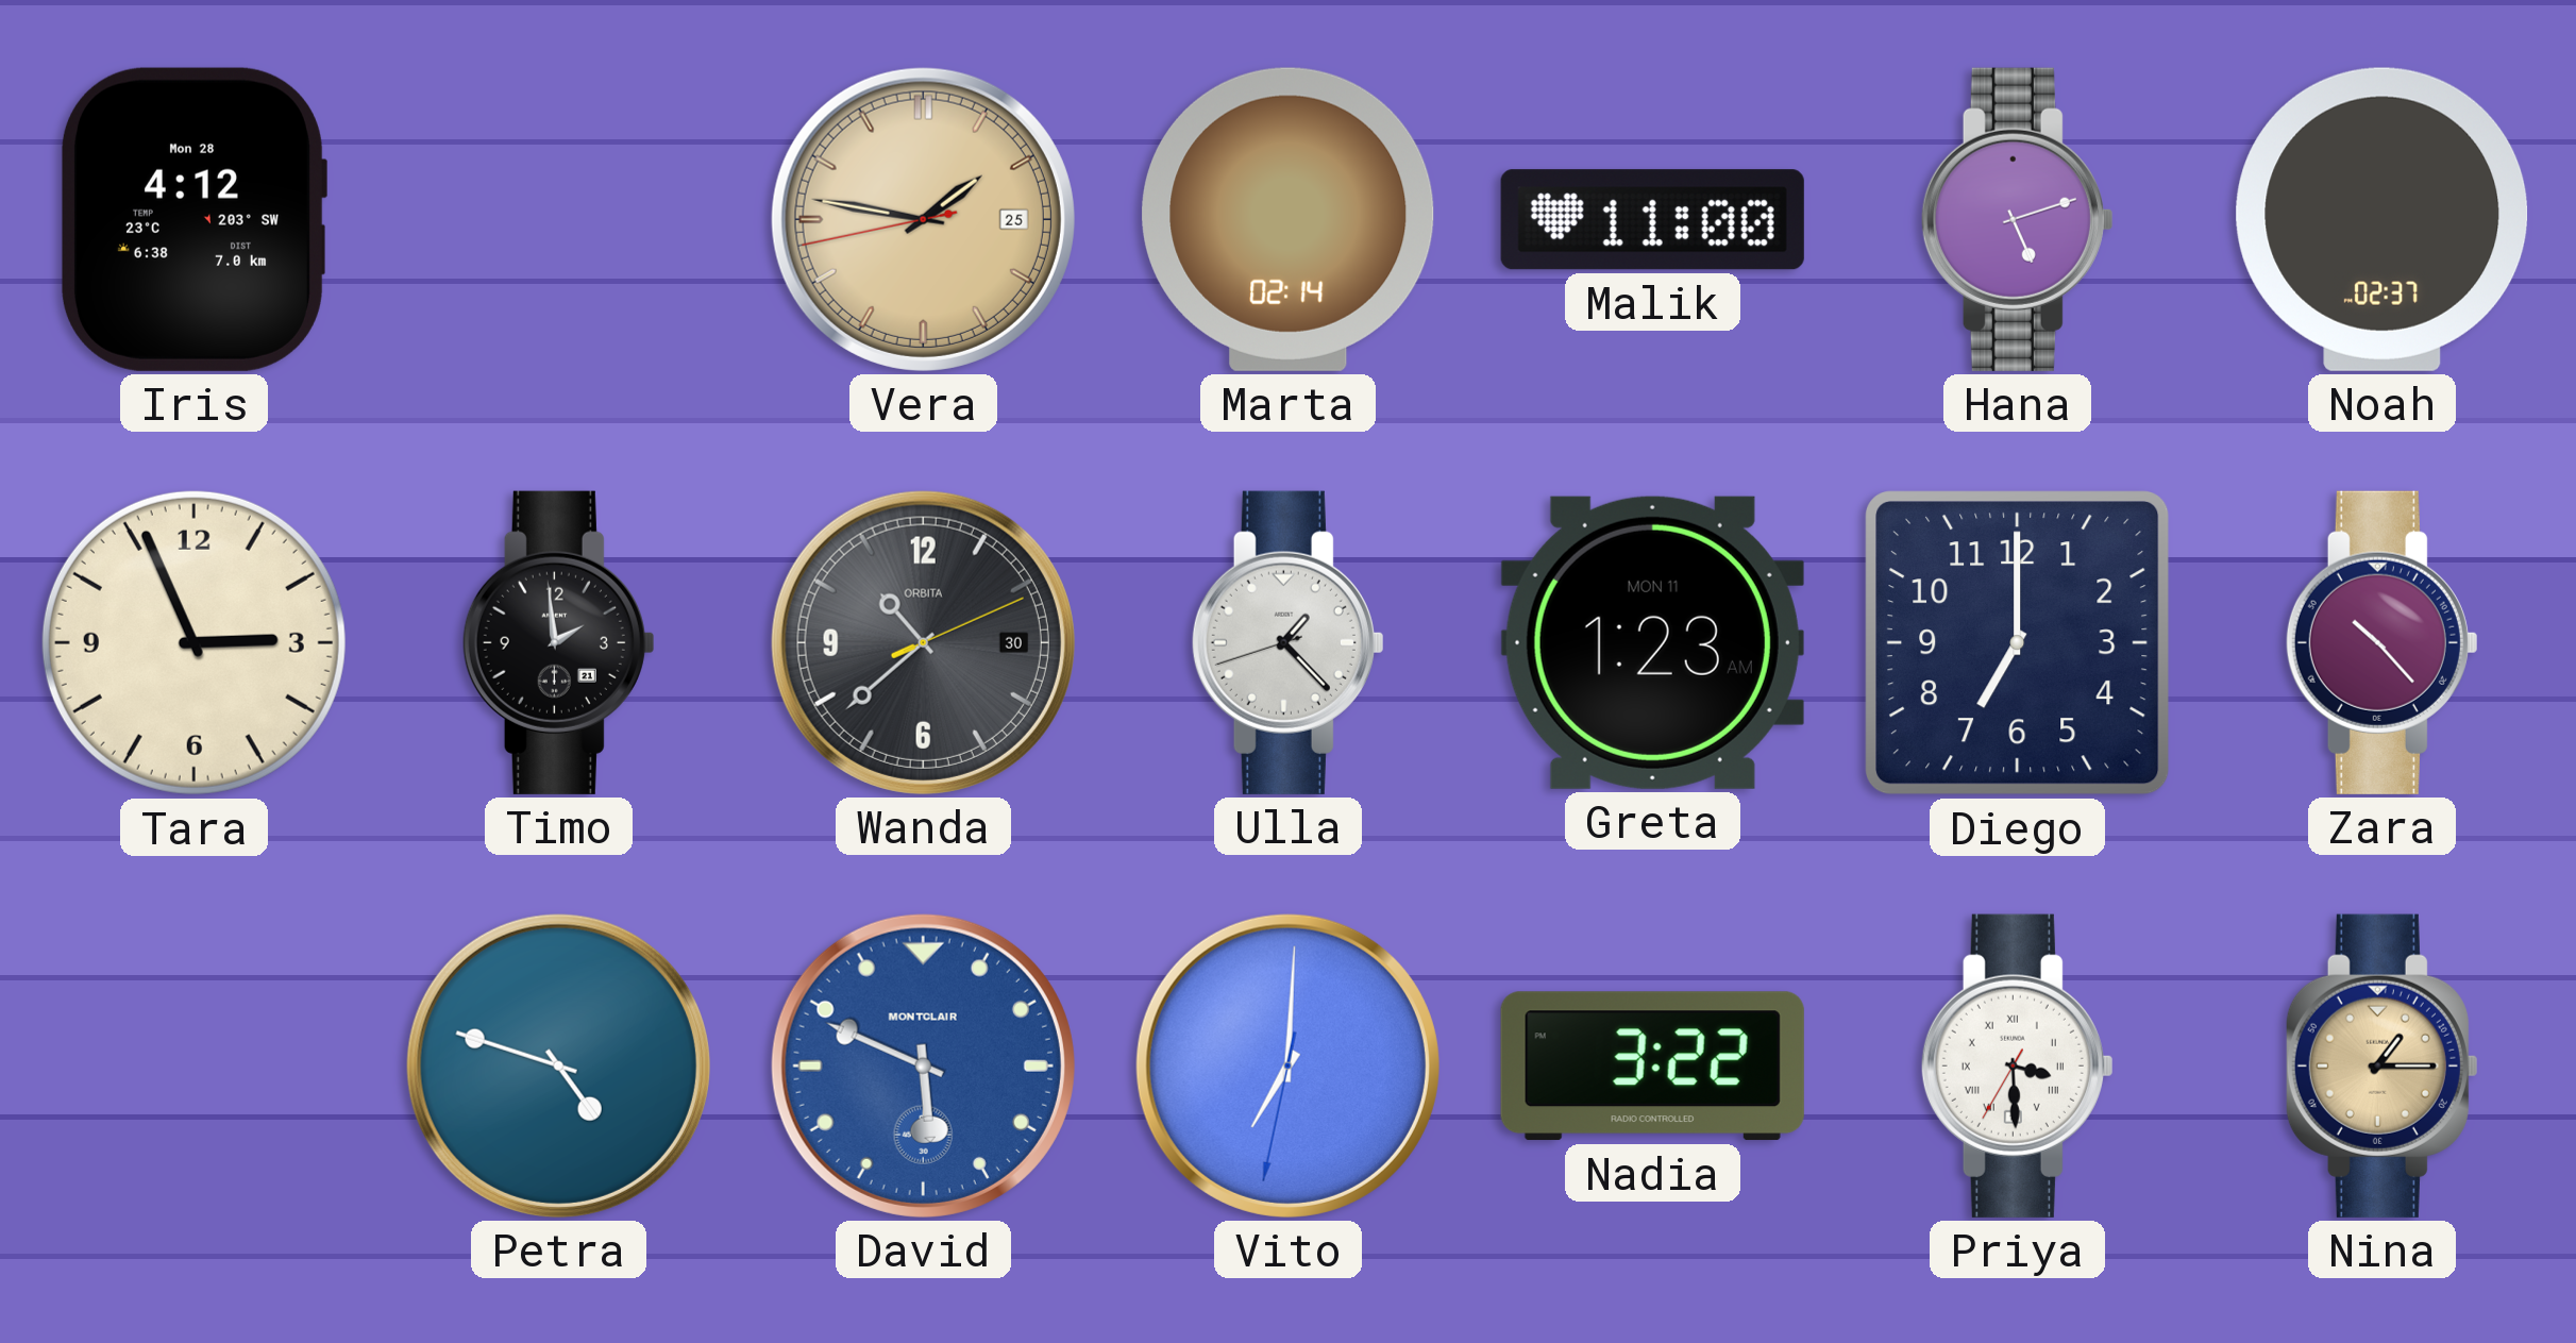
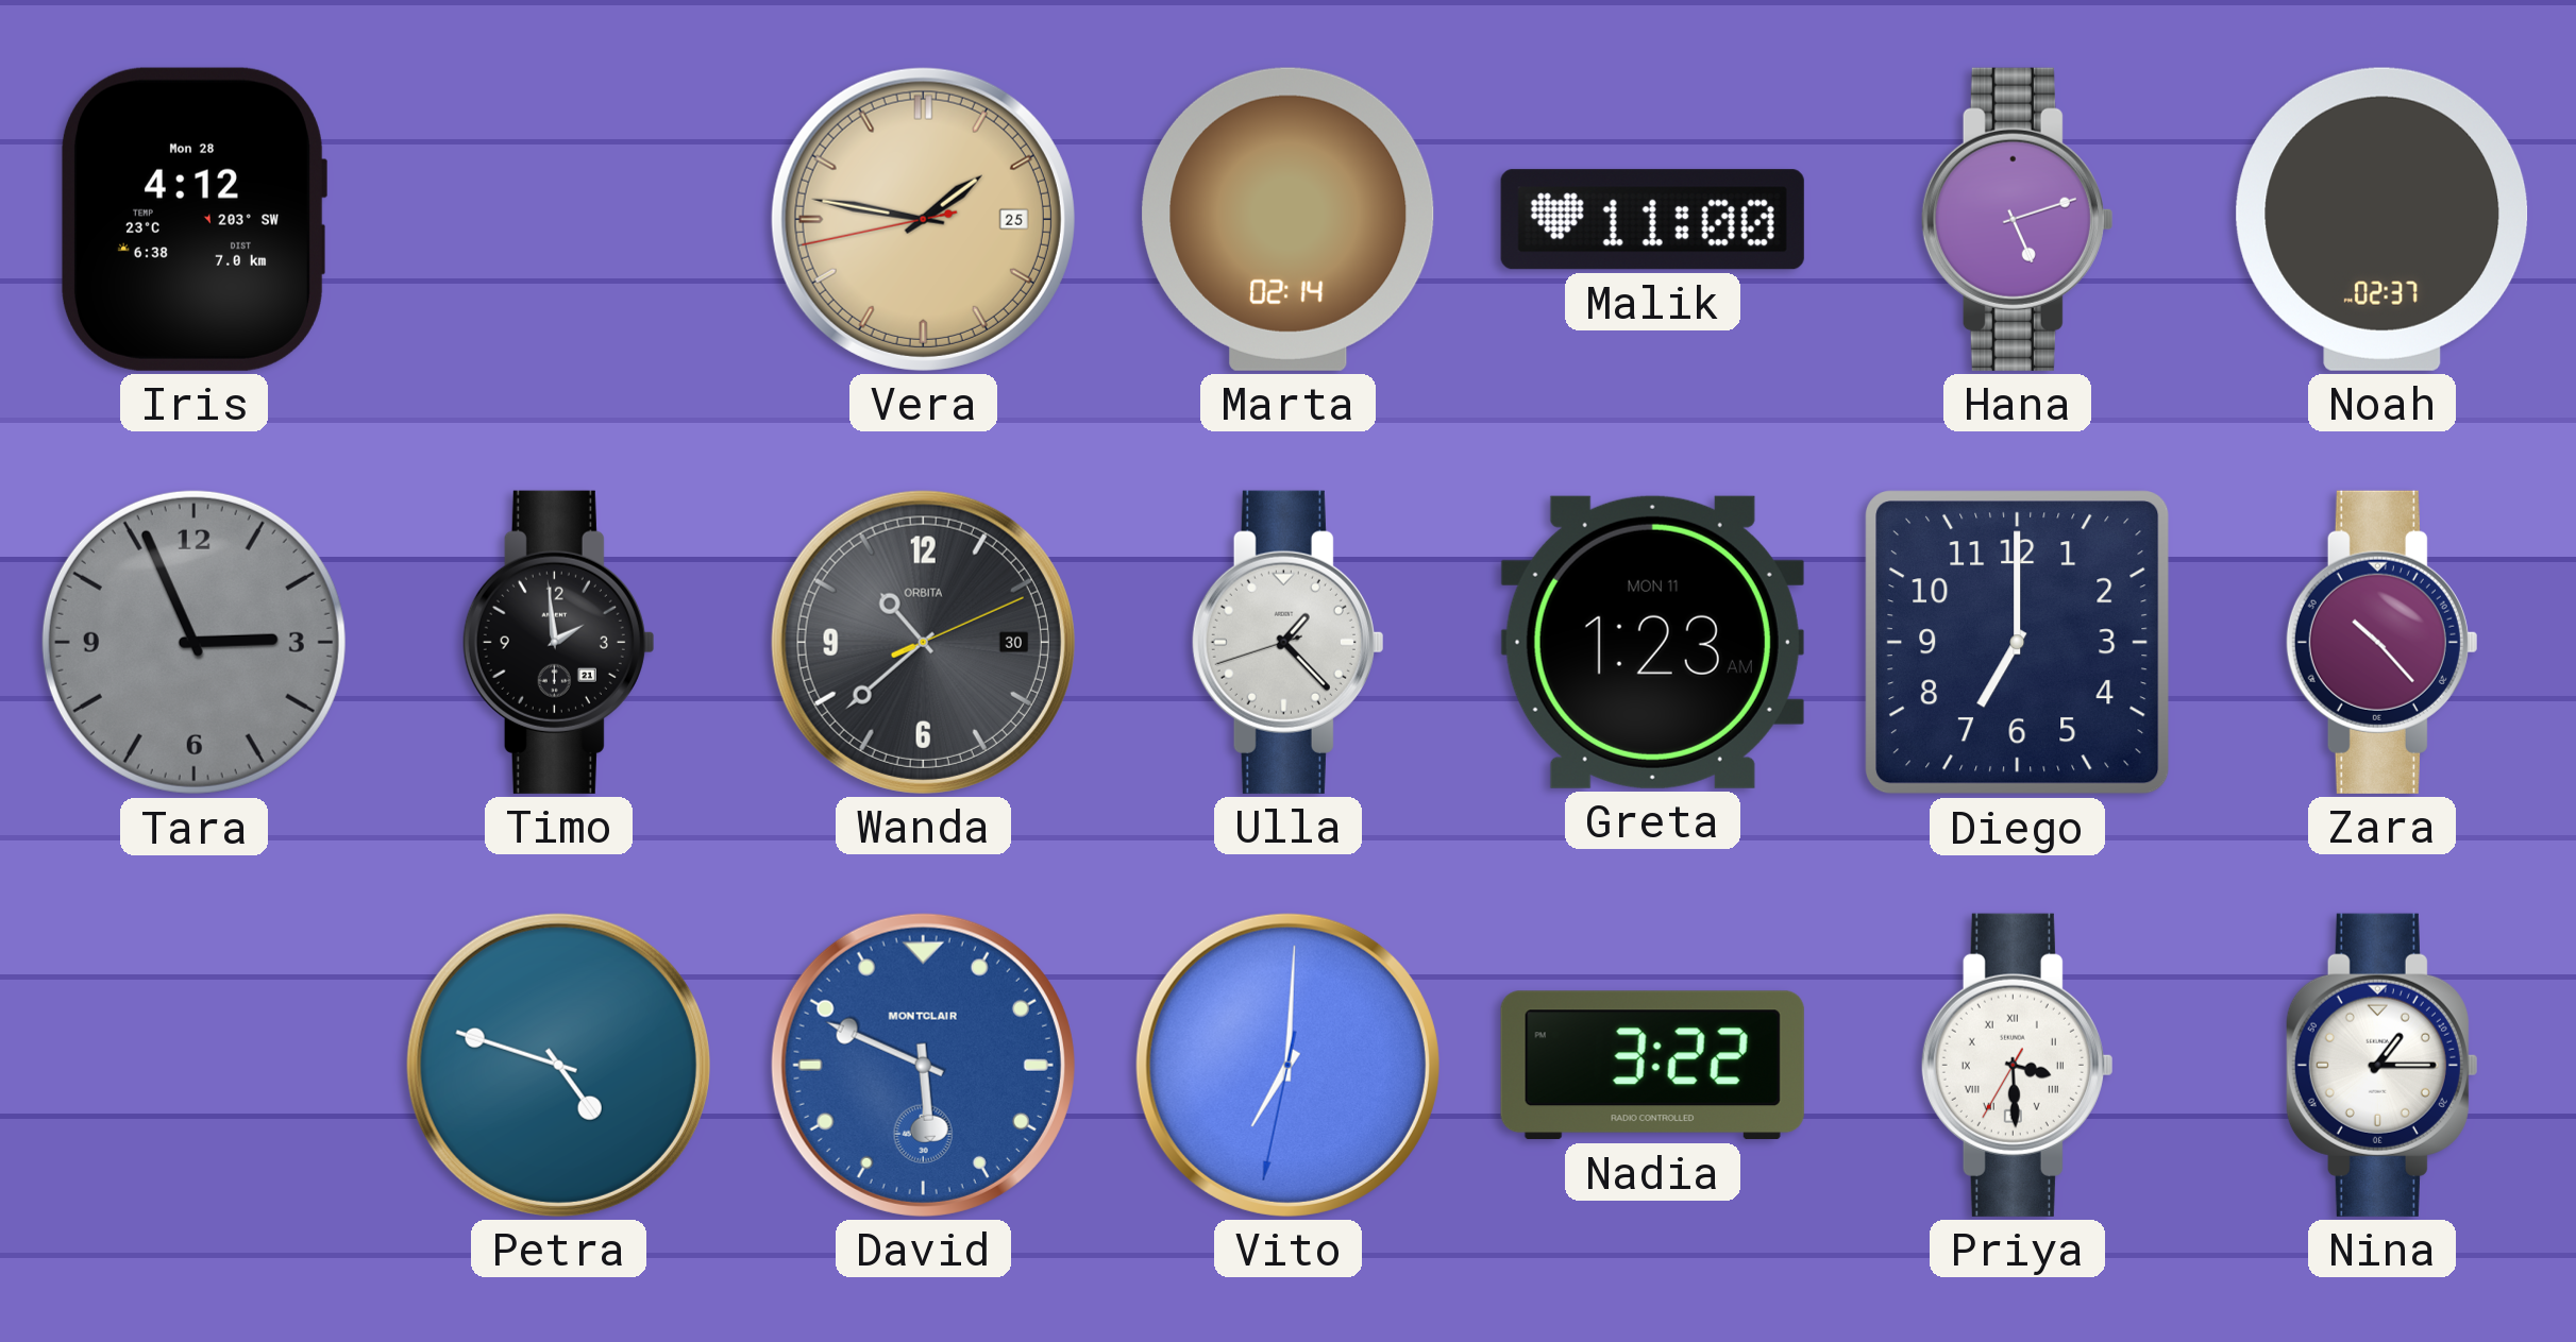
Tara dial: cream -> grey (193, 642)
Nina dial: champagne -> white (2381, 1065)
